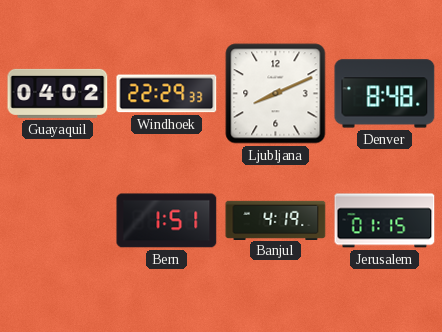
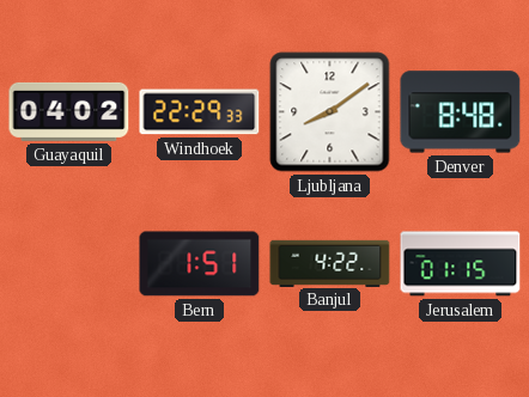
Ljubljana: 8:11 -> 8:09 (330, 112)
Banjul: 4:19 -> 4:22 (330, 263)
